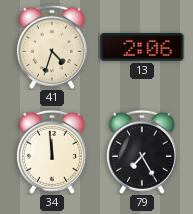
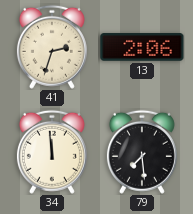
41: 4:33 -> 2:33 (52, 47)
79: 7:25 -> 7:29 (142, 152)
